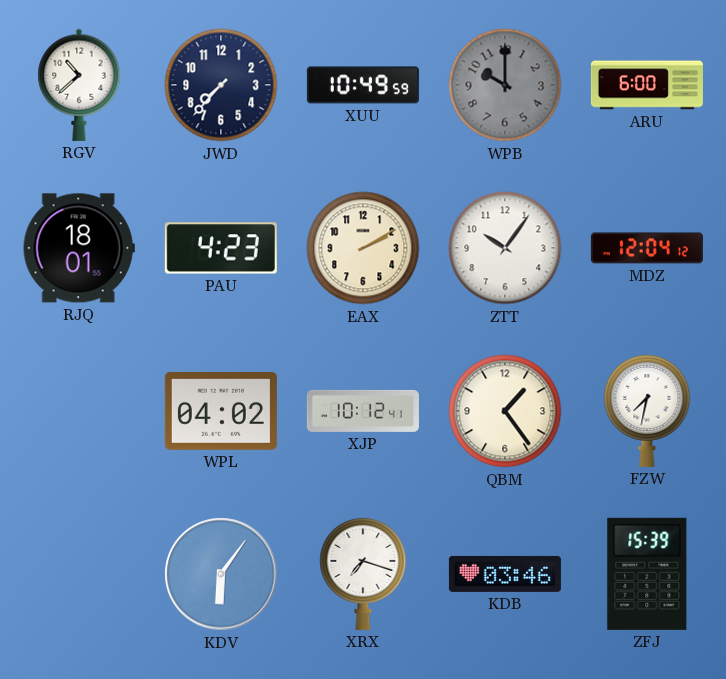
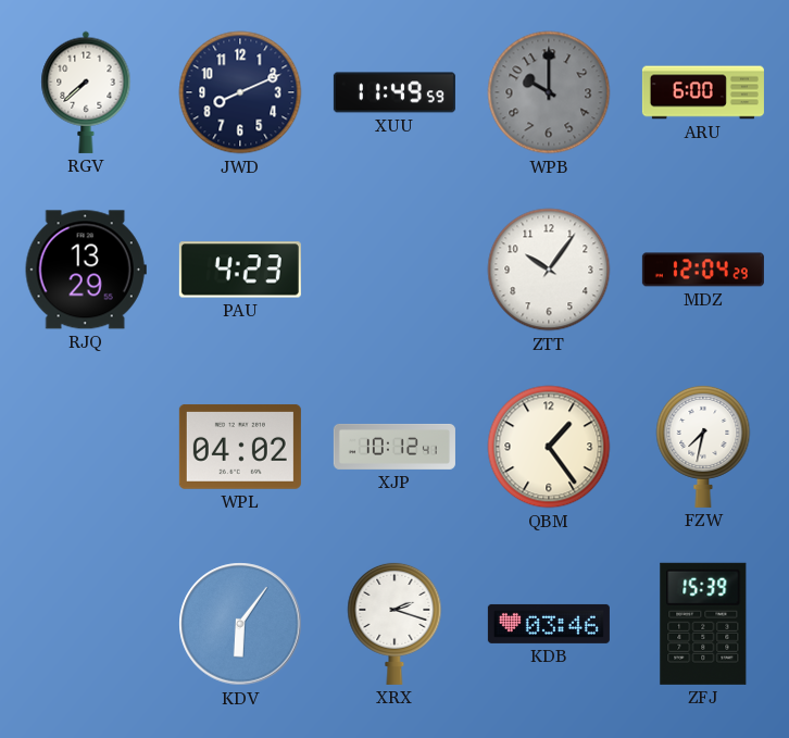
RGV: 10:38 -> 7:38 (86, 92)
JWD: 7:37 -> 8:11 (240, 92)
XUU: 10:49 -> 11:49 (394, 92)
RJQ: 18:01 -> 13:29 (86, 270)
EAX: 2:10 -> none (363, 248)
MDZ: 12:04:12 -> 12:04:29 (703, 270)
XRX: 7:18 -> 2:18 (394, 623)
